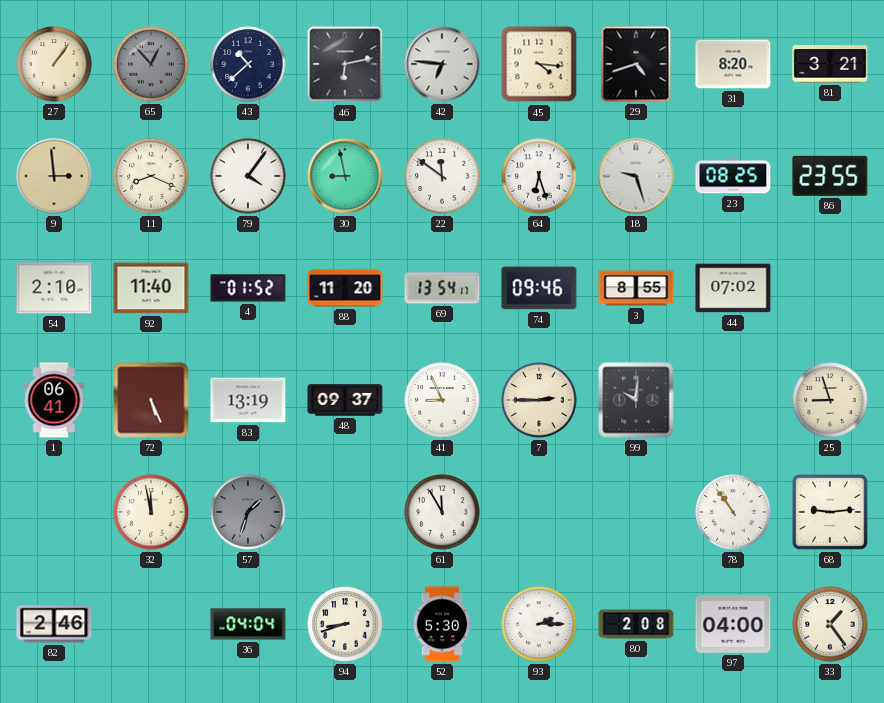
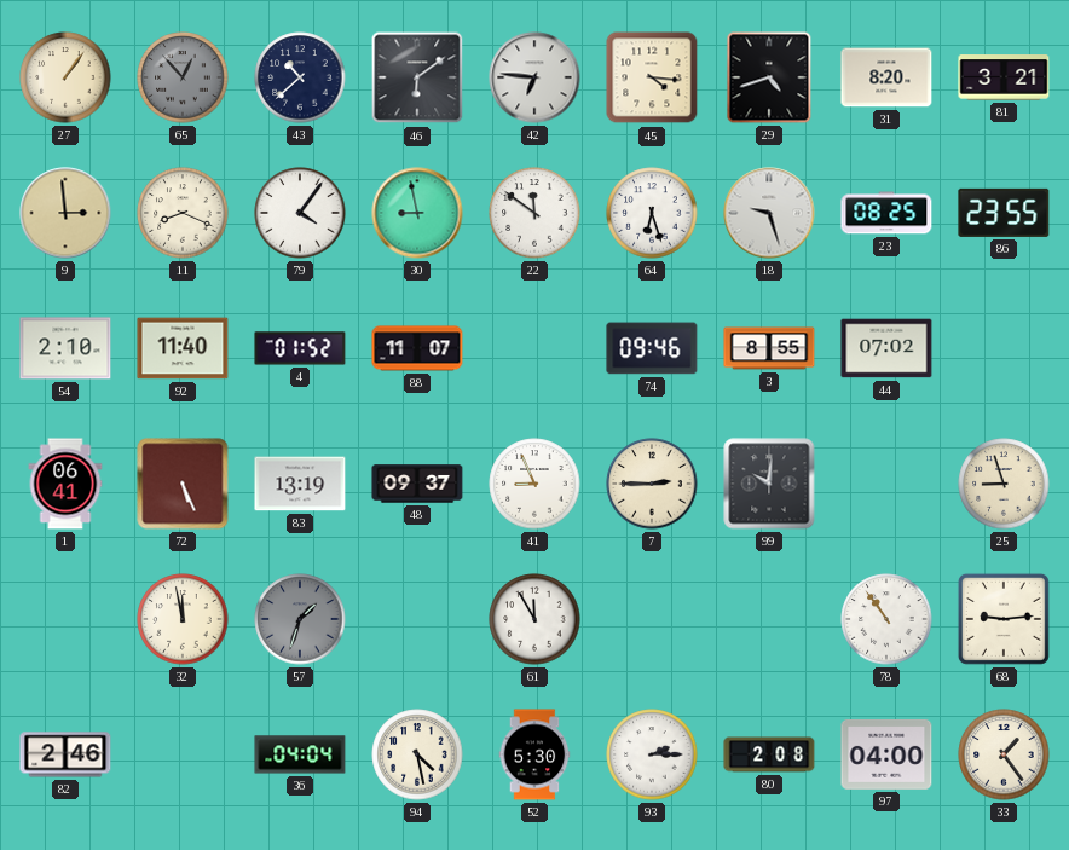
46: 6:13 -> 6:09 (417, 77)
88: 11:20 -> 11:07 (417, 348)
69: 13:54 -> none (442, 288)
94: 8:42 -> 4:28 (417, 754)
